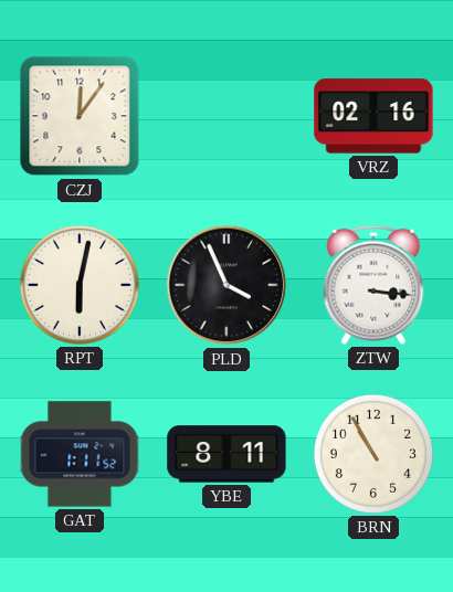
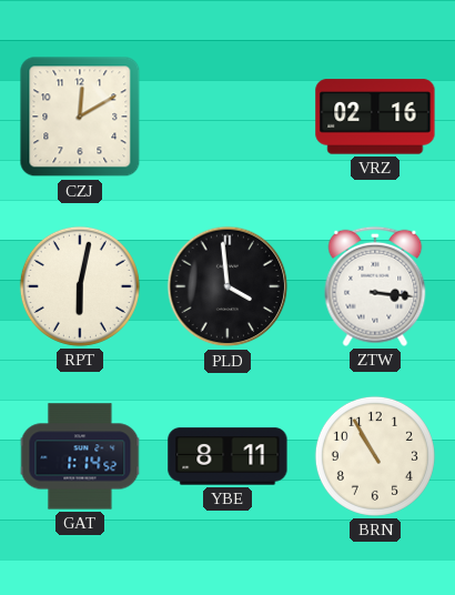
CZJ: 12:06 -> 12:10 (80, 117)
PLD: 3:56 -> 3:59 (228, 286)
GAT: 1:11 -> 1:14 (80, 456)
